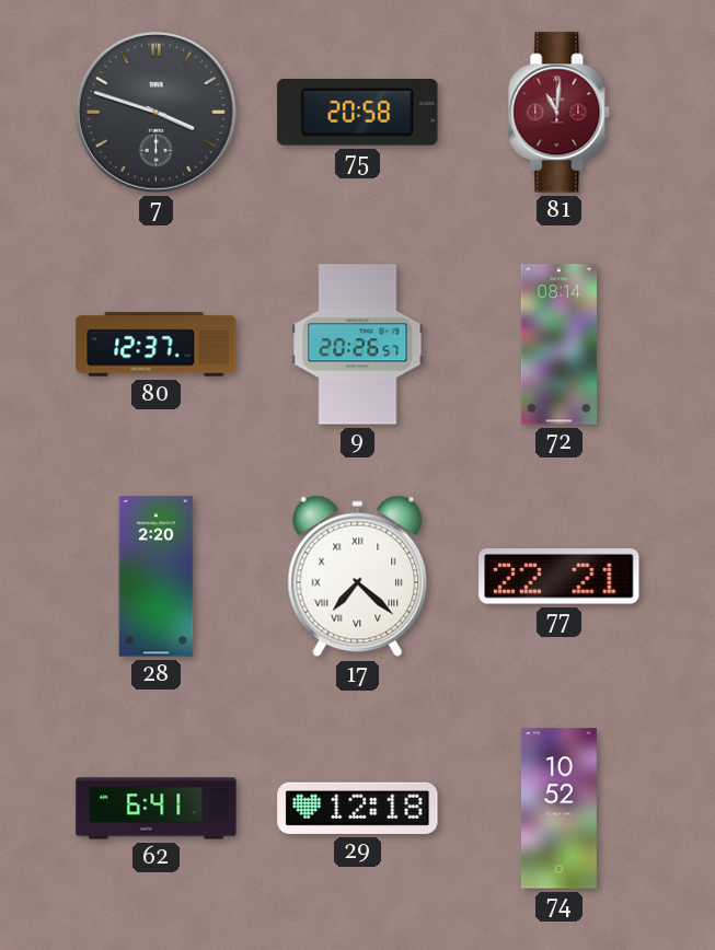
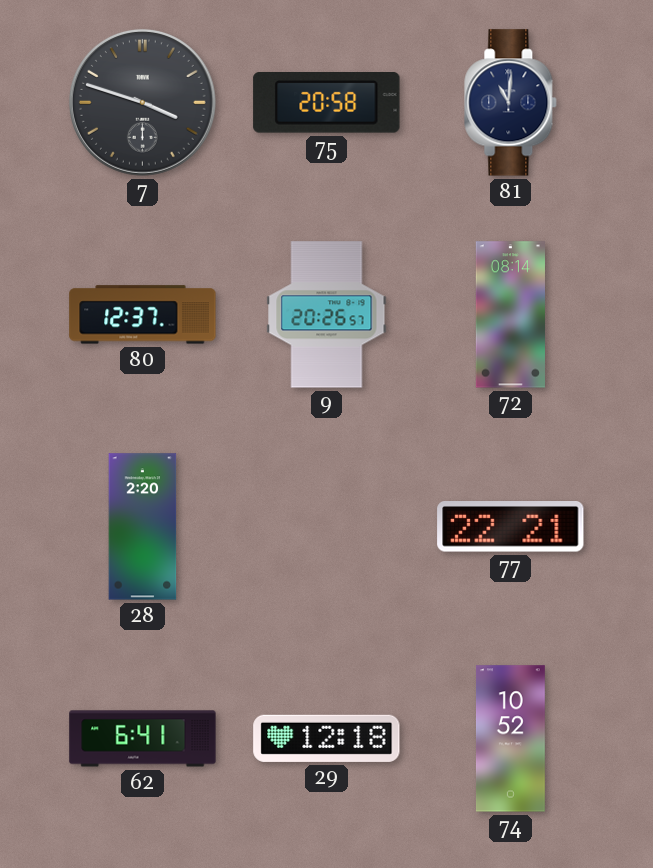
81 dial: burgundy -> navy (511, 103)
17: 7:22 -> none (358, 577)
